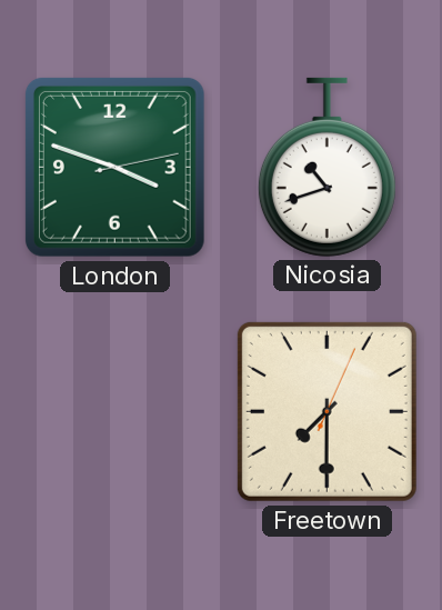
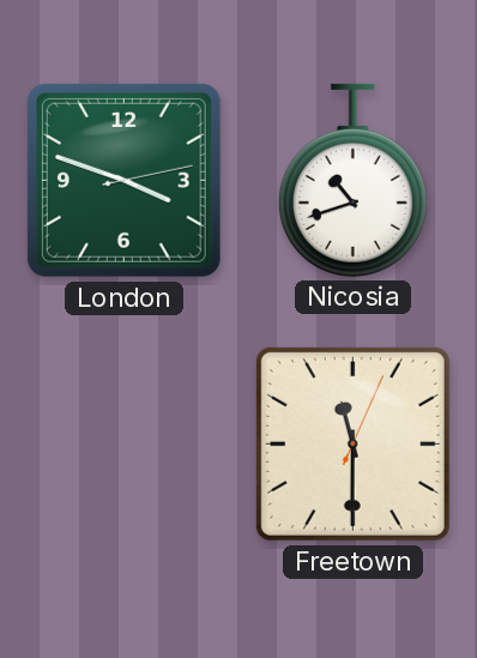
Freetown: 7:30 -> 11:30 (352, 443)
